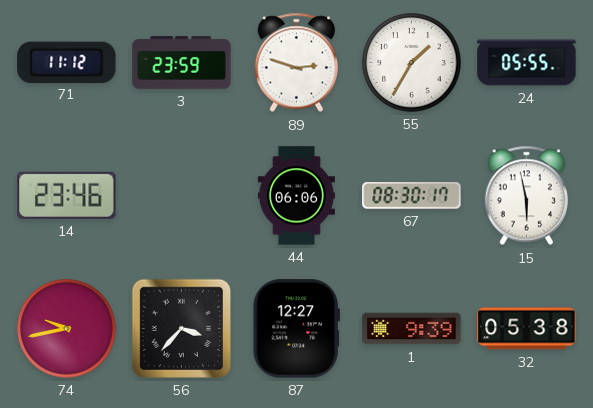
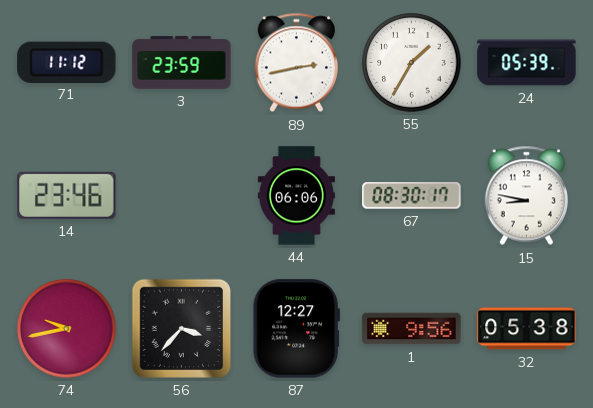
89: 2:48 -> 2:43 (297, 63)
24: 05:55 -> 05:39 (527, 63)
15: 5:58 -> 8:47 (527, 196)
1: 9:39 -> 9:56 (412, 329)
